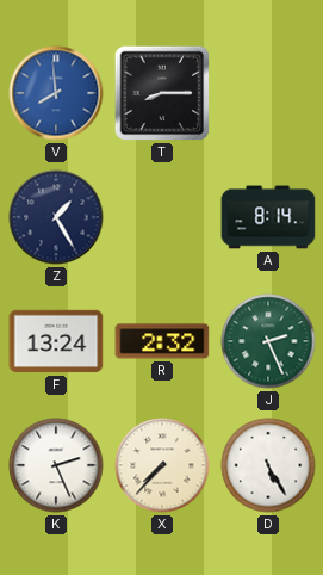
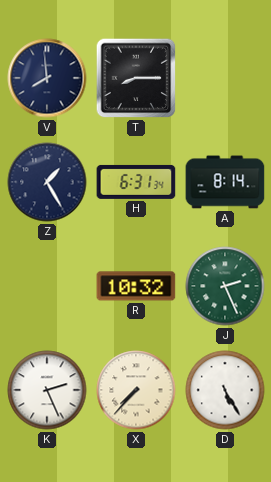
V dial: blue -> navy (47, 78)
H: none -> 6:31 (136, 182)
F: 13:24 -> none (56, 341)
R: 2:32 -> 10:32 (136, 286)
